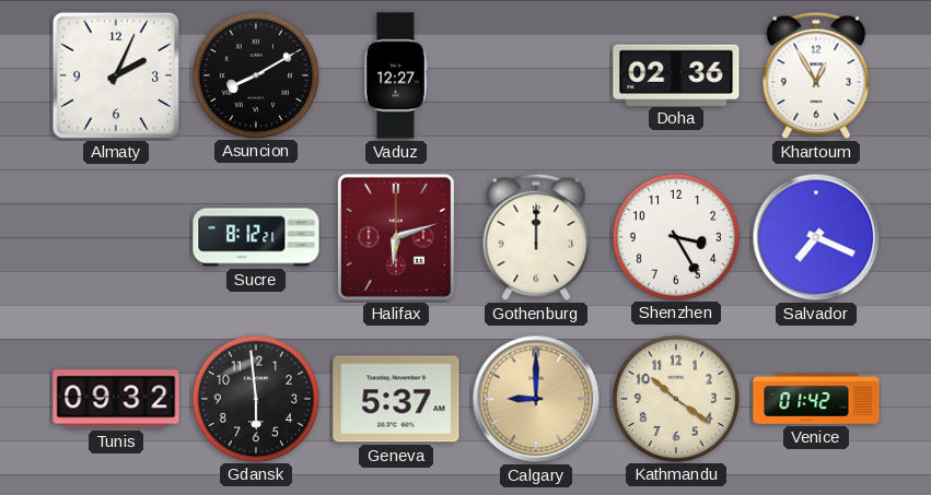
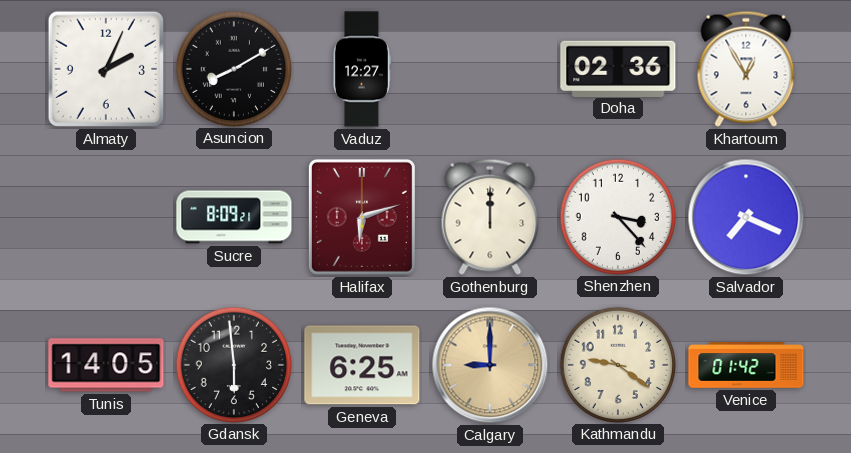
Sucre: 8:12 -> 8:09 (234, 217)
Shenzhen: 3:25 -> 3:23 (617, 216)
Tunis: 09:32 -> 14:05 (106, 365)
Geneva: 5:37 -> 6:25 (362, 365)
Kathmandu: 10:21 -> 9:21 (617, 364)
